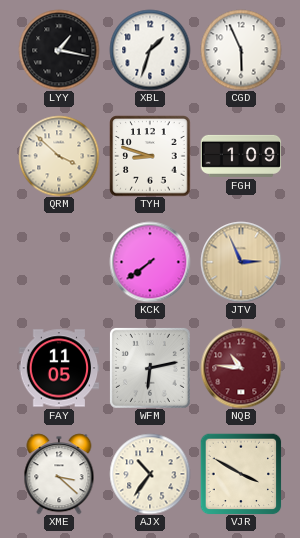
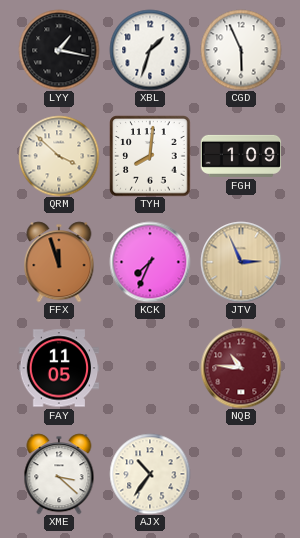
TYH: 8:48 -> 8:01 (150, 156)
FFX: none -> 11:57 (59, 262)
KCK: 7:39 -> 7:34 (150, 262)
WFM: 6:13 -> none (150, 368)
VJR: 3:50 -> none (241, 474)
